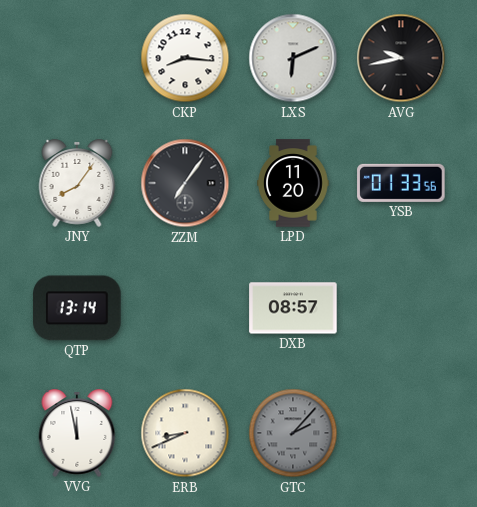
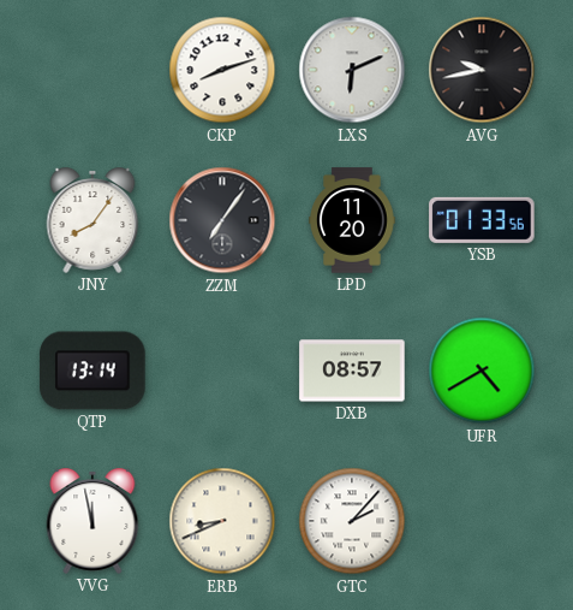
CKP: 8:16 -> 8:12 (222, 70)
UFR: none -> 4:40 (482, 371)
GTC dial: grey -> white (352, 521)
